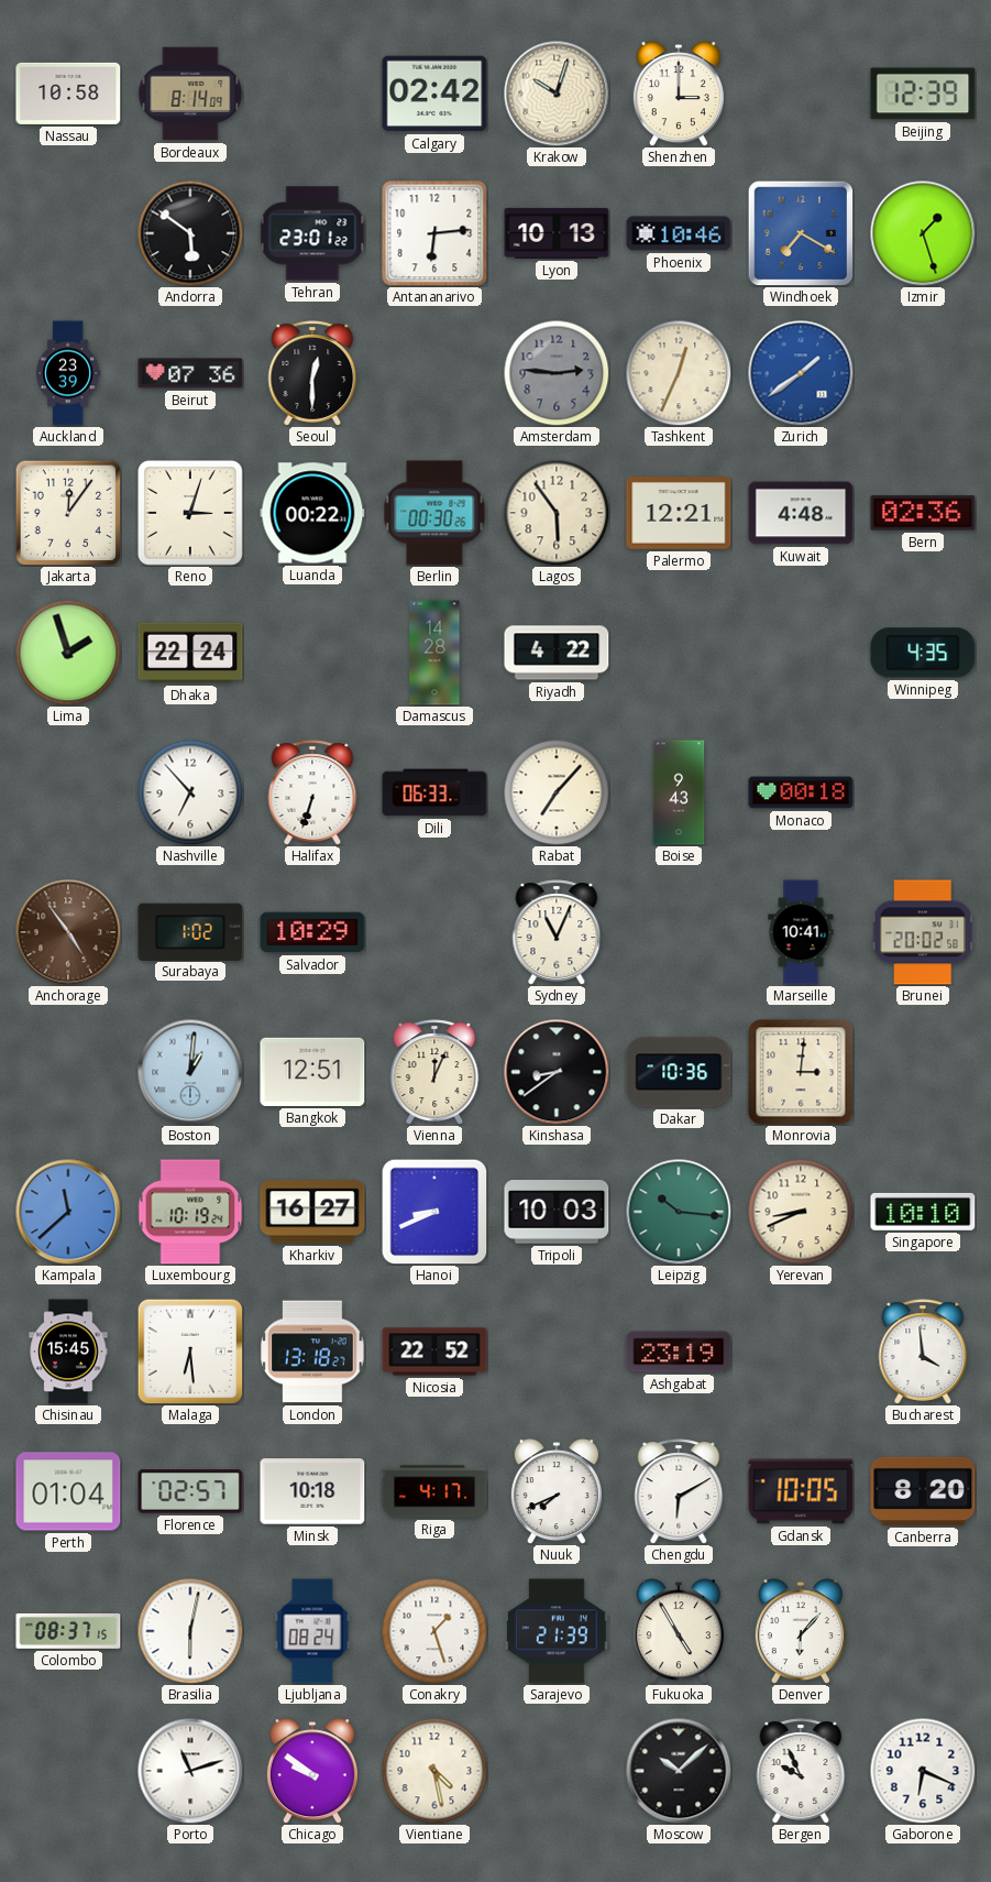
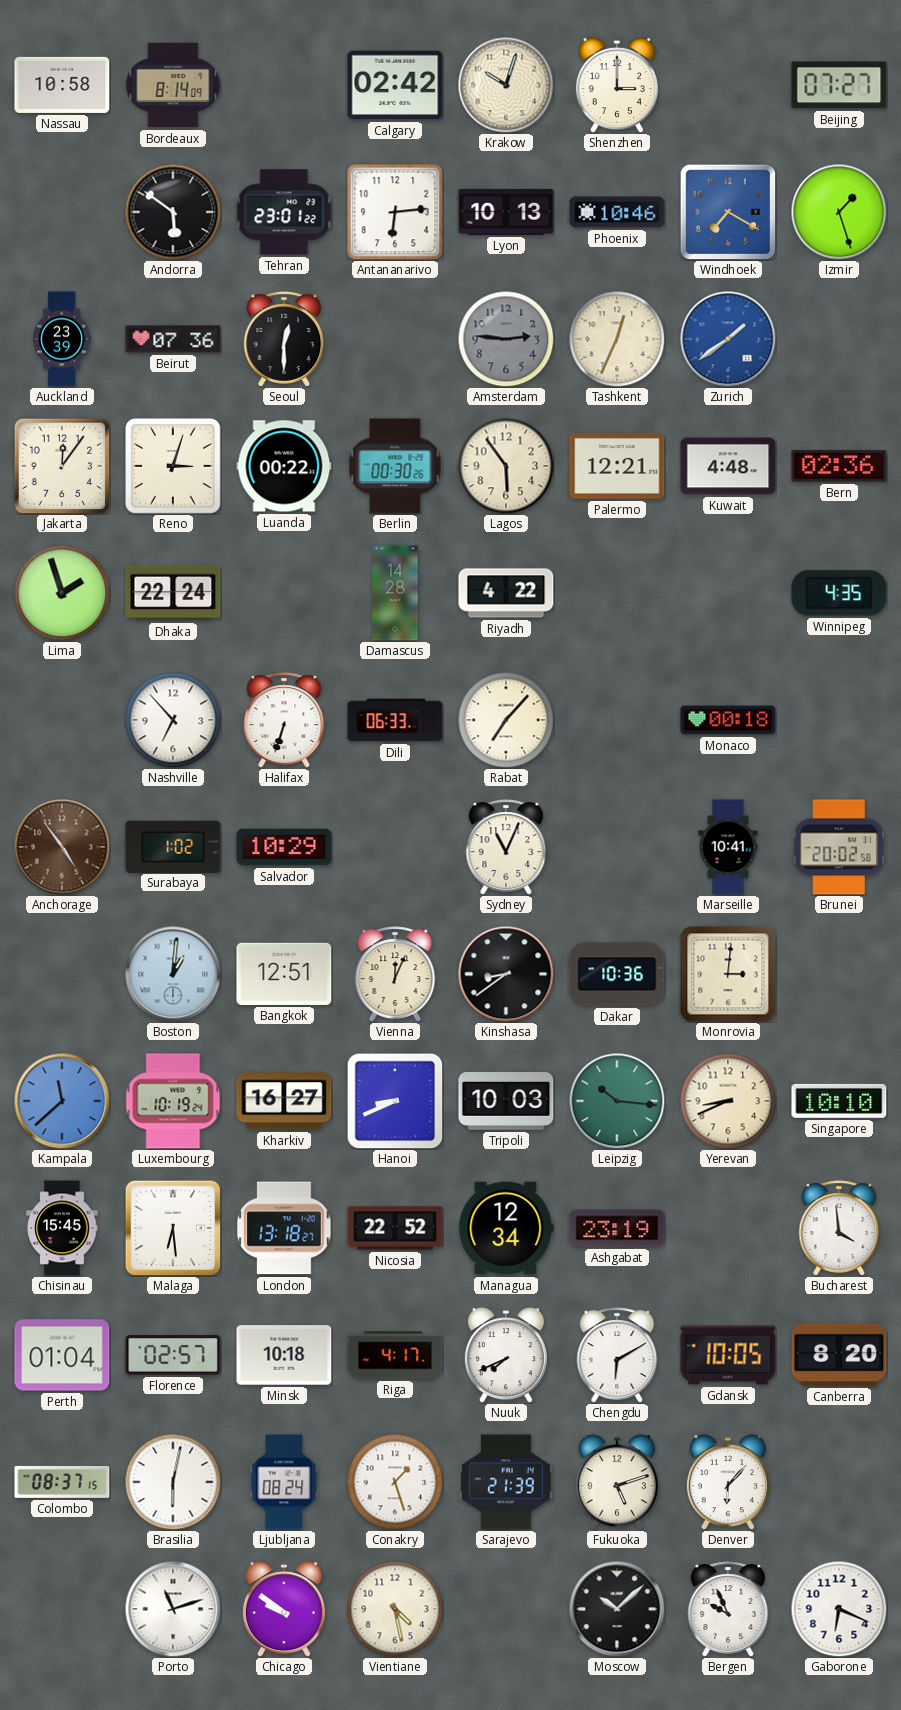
Beijing: 12:39 -> 07:27 (839, 85)
Boise: 9:43 -> none (679, 792)
Managua: none -> 12:34 (506, 1228)
Fukuoka: 4:55 -> 5:12 (617, 1482)
